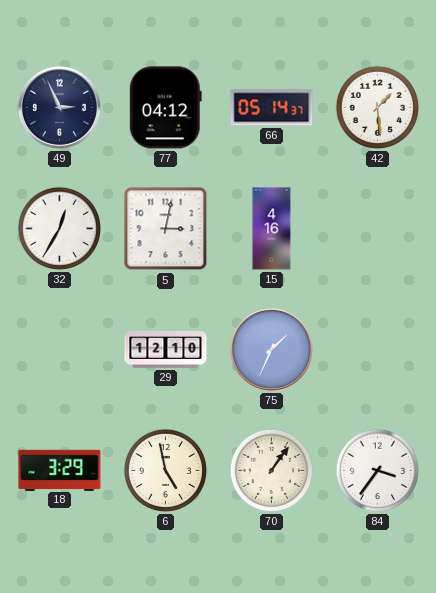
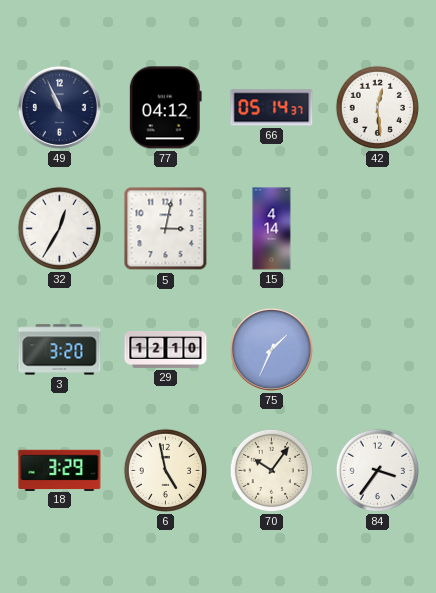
49: 2:56 -> 10:56 (59, 107)
42: 1:29 -> 12:29 (377, 107)
15: 4:16 -> 4:14 (272, 229)
3: none -> 3:20 (60, 350)
70: 1:06 -> 10:06 (271, 470)
